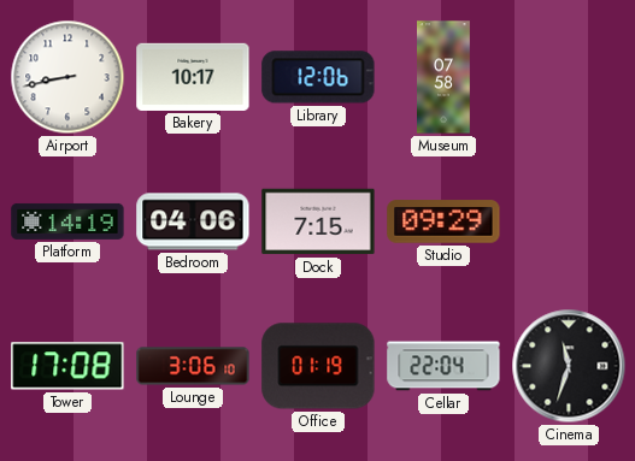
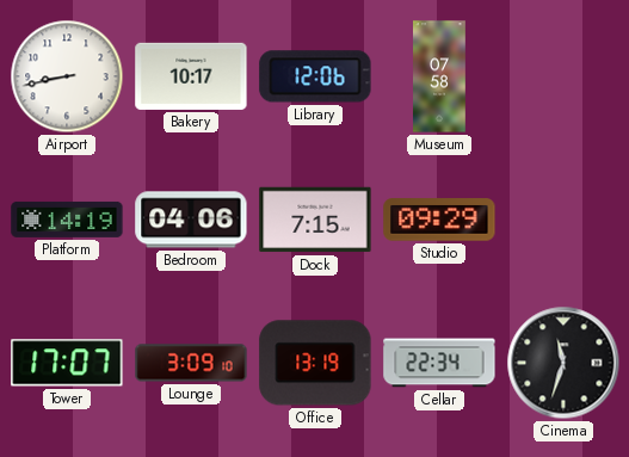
Tower: 17:08 -> 17:07 (67, 363)
Lounge: 3:06 -> 3:09 (191, 363)
Office: 01:19 -> 13:19 (315, 363)
Cellar: 22:04 -> 22:34 (439, 363)
